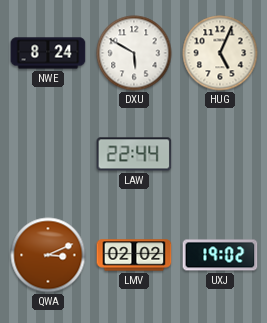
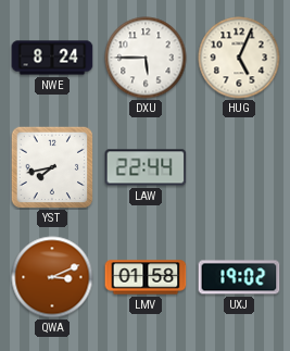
DXU: 5:50 -> 5:45 (146, 58)
YST: none -> 7:43 (52, 167)
LMV: 02:02 -> 01:58 (146, 277)
